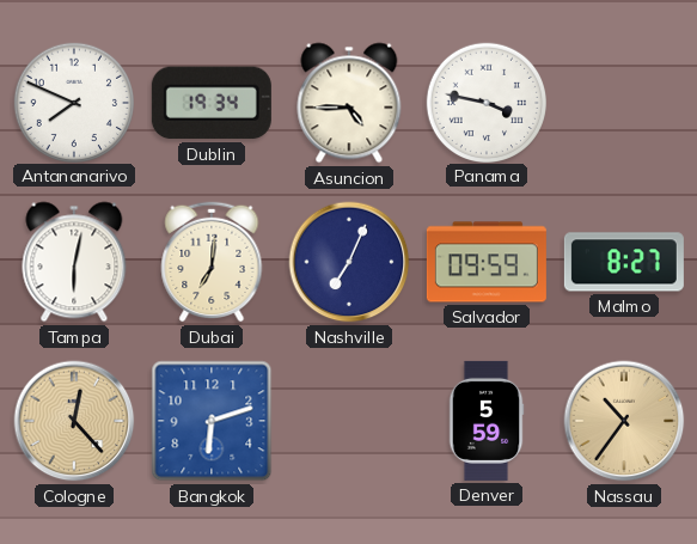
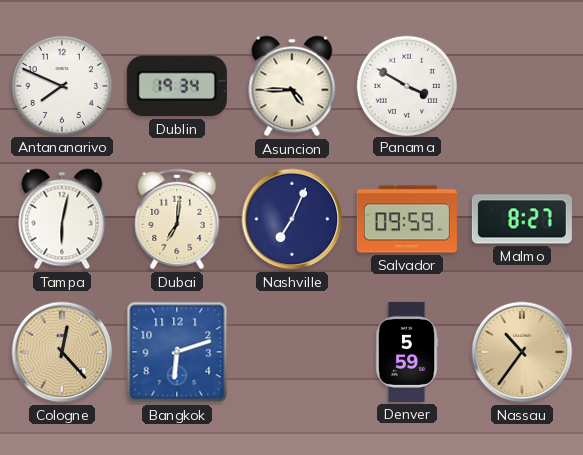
Panama: 3:47 -> 3:50 (406, 85)
